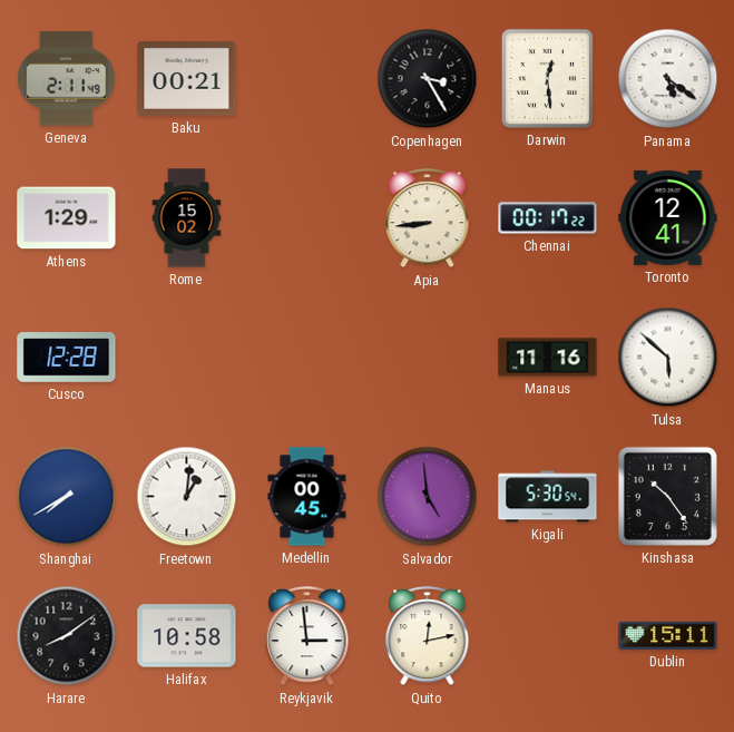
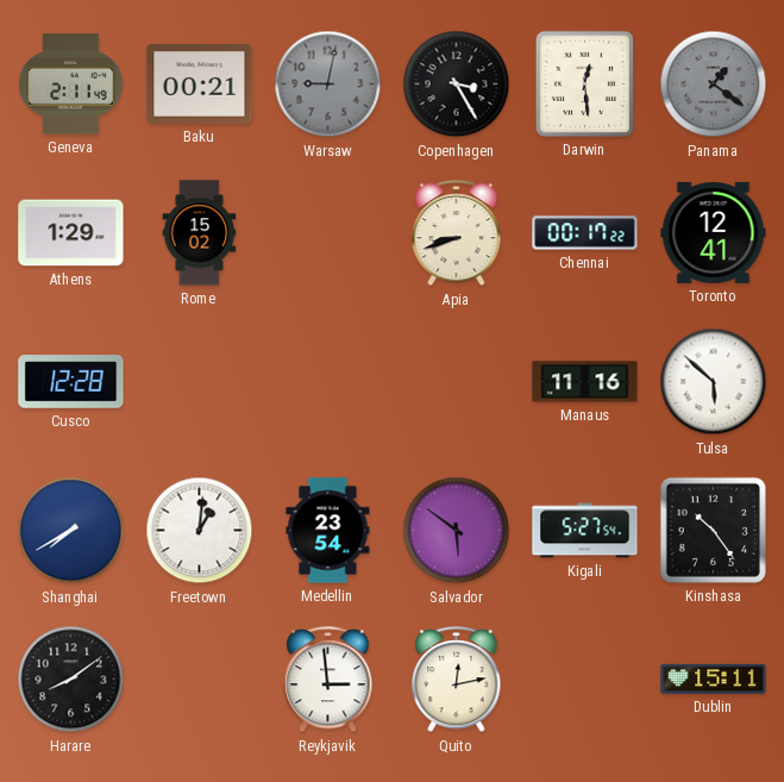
Warsaw: none -> 9:02 (328, 85)
Panama: 5:21 -> 1:21 (714, 85)
Panama dial: white -> grey (714, 85)
Apia: 8:44 -> 8:42 (457, 233)
Medellin: 00:45 -> 23:54 (328, 531)
Salvador: 4:59 -> 5:51 (457, 531)
Kigali: 5:30 -> 5:27 (585, 531)
Halifax: 10:58 -> none (187, 636)
